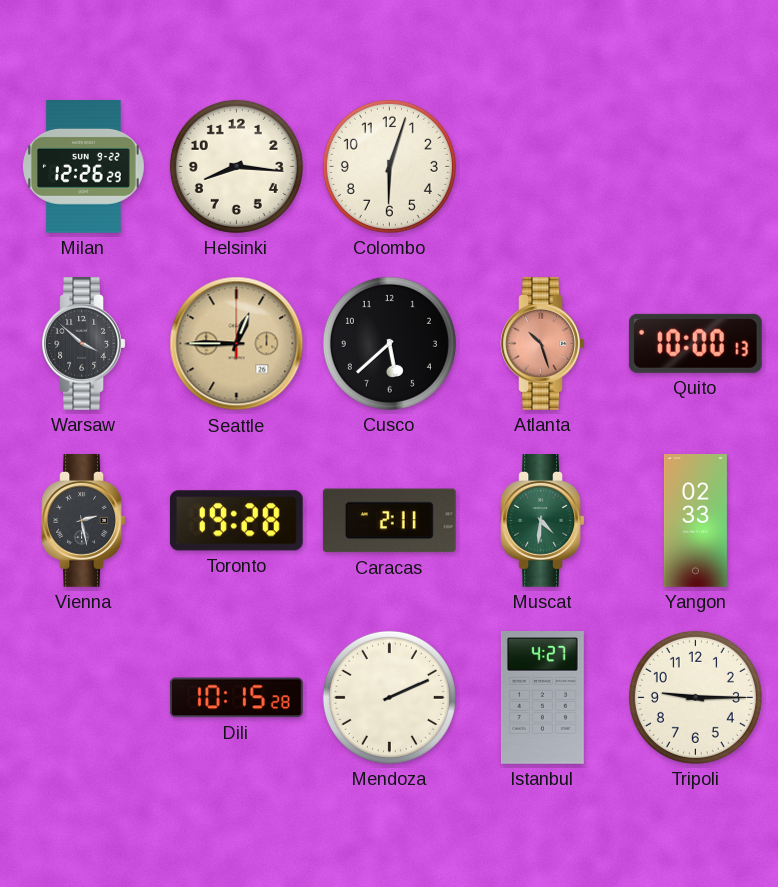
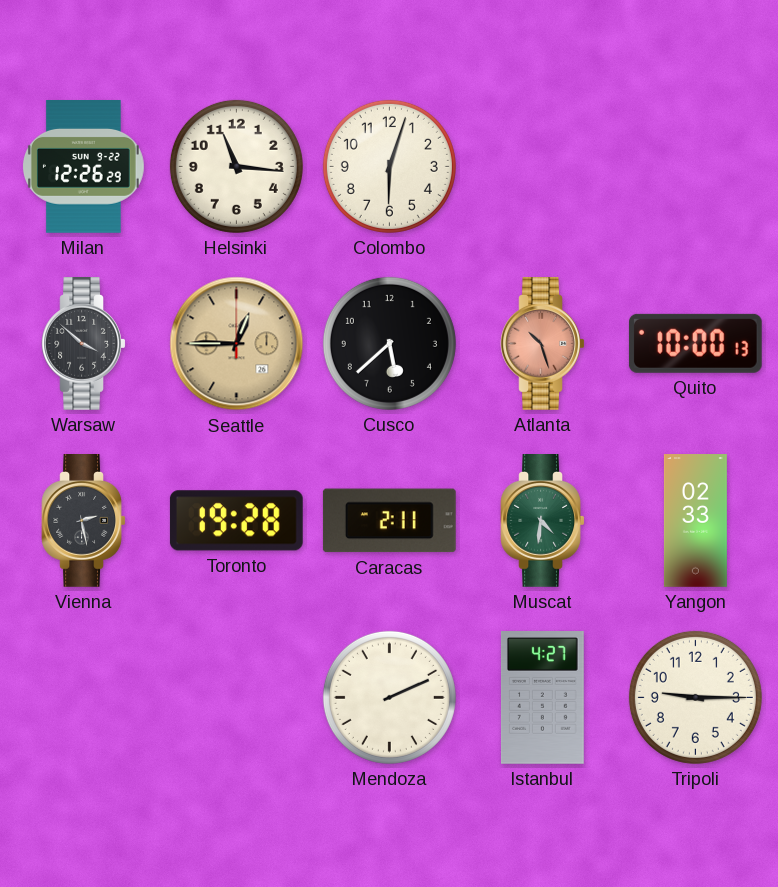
Helsinki: 8:16 -> 11:16 (236, 166)
Dili: 10:15 -> none (236, 698)
